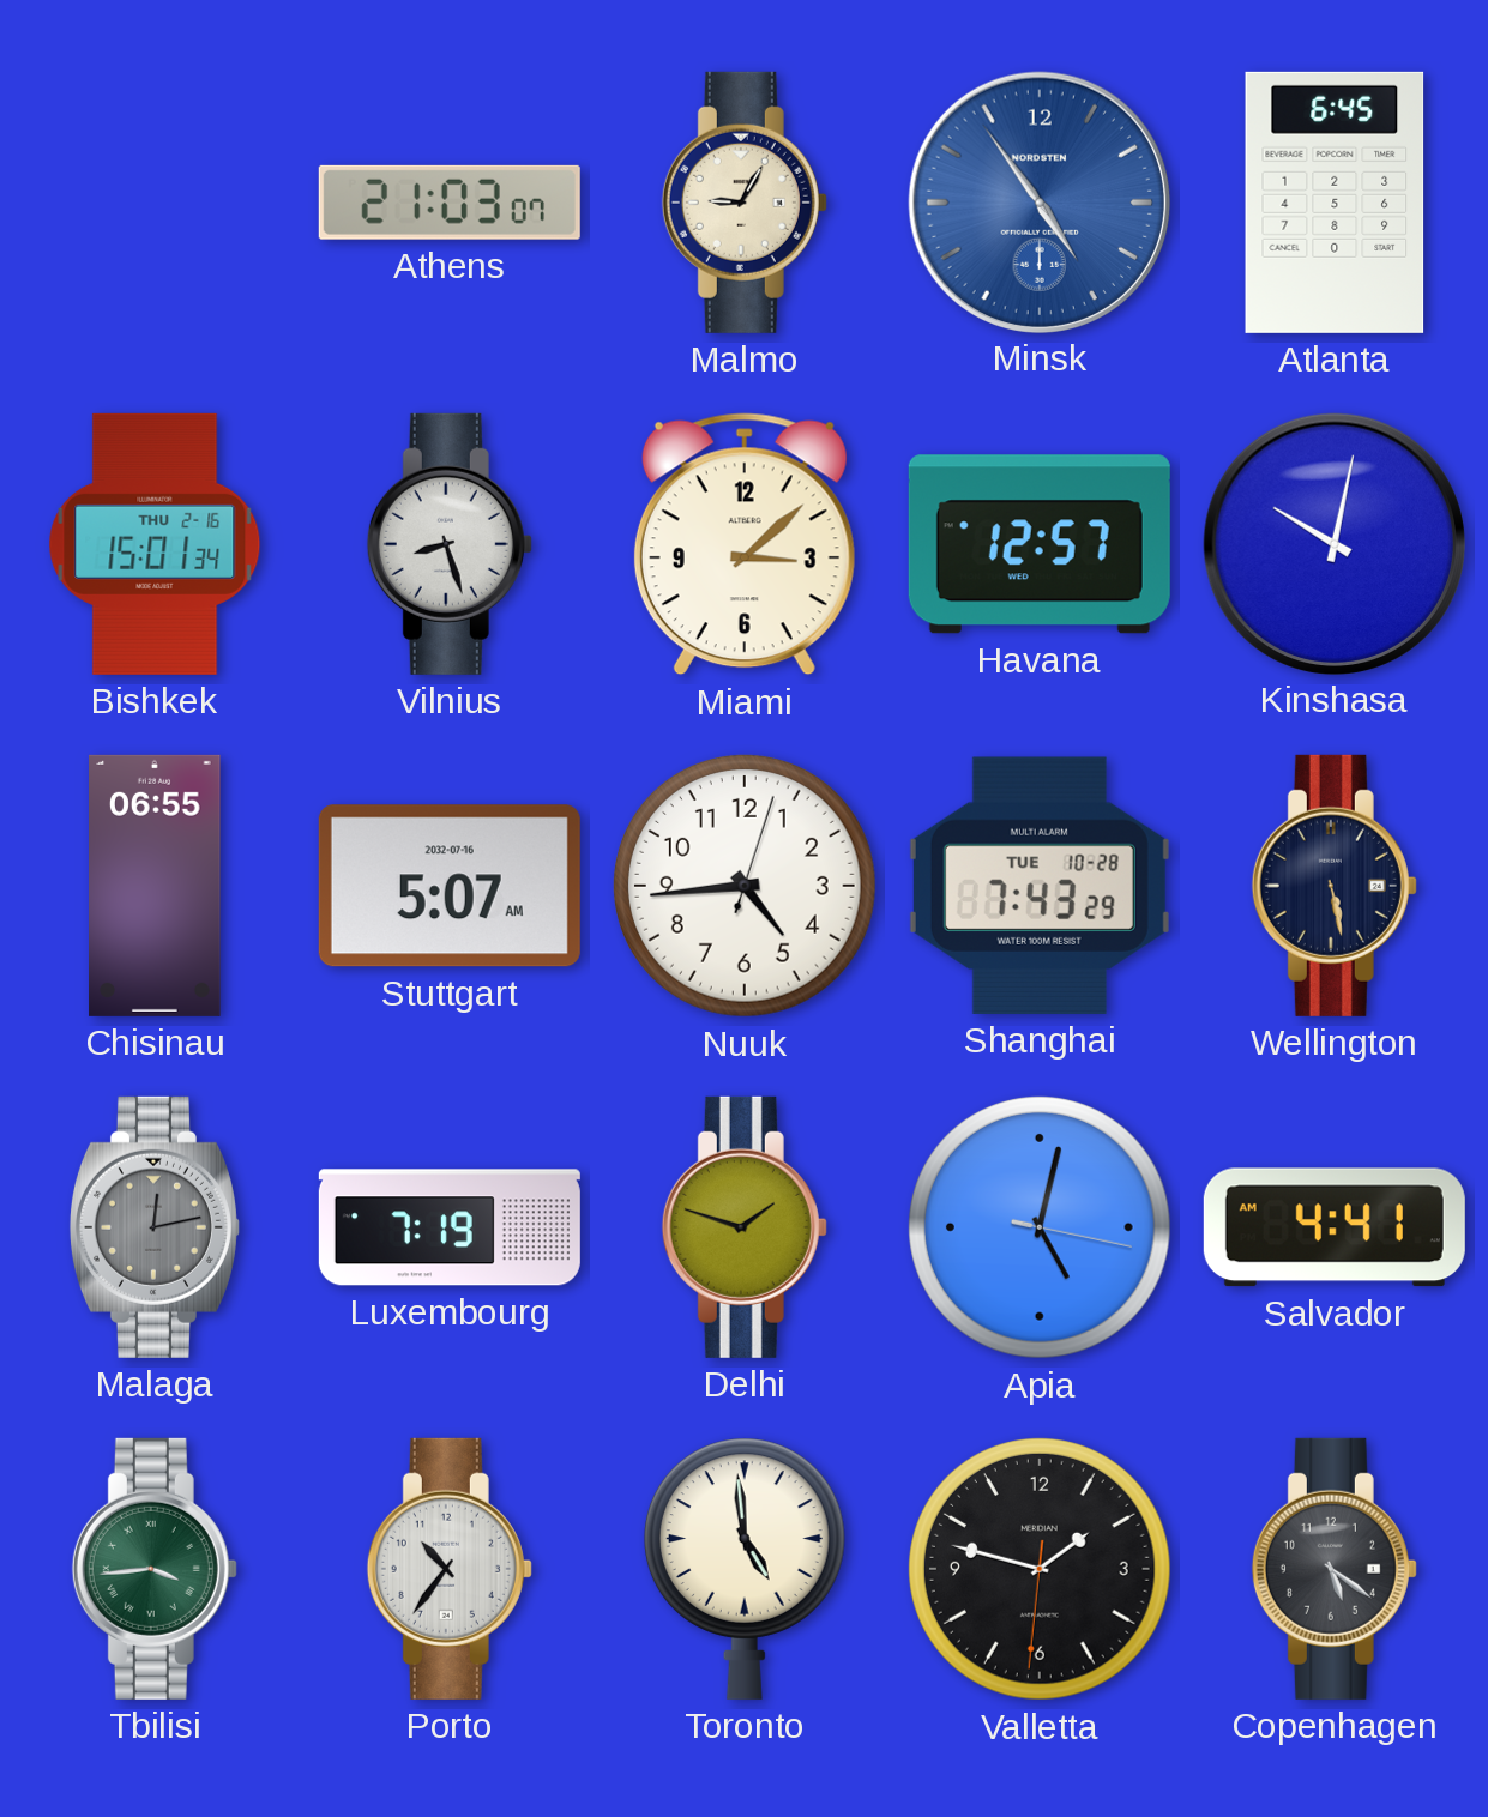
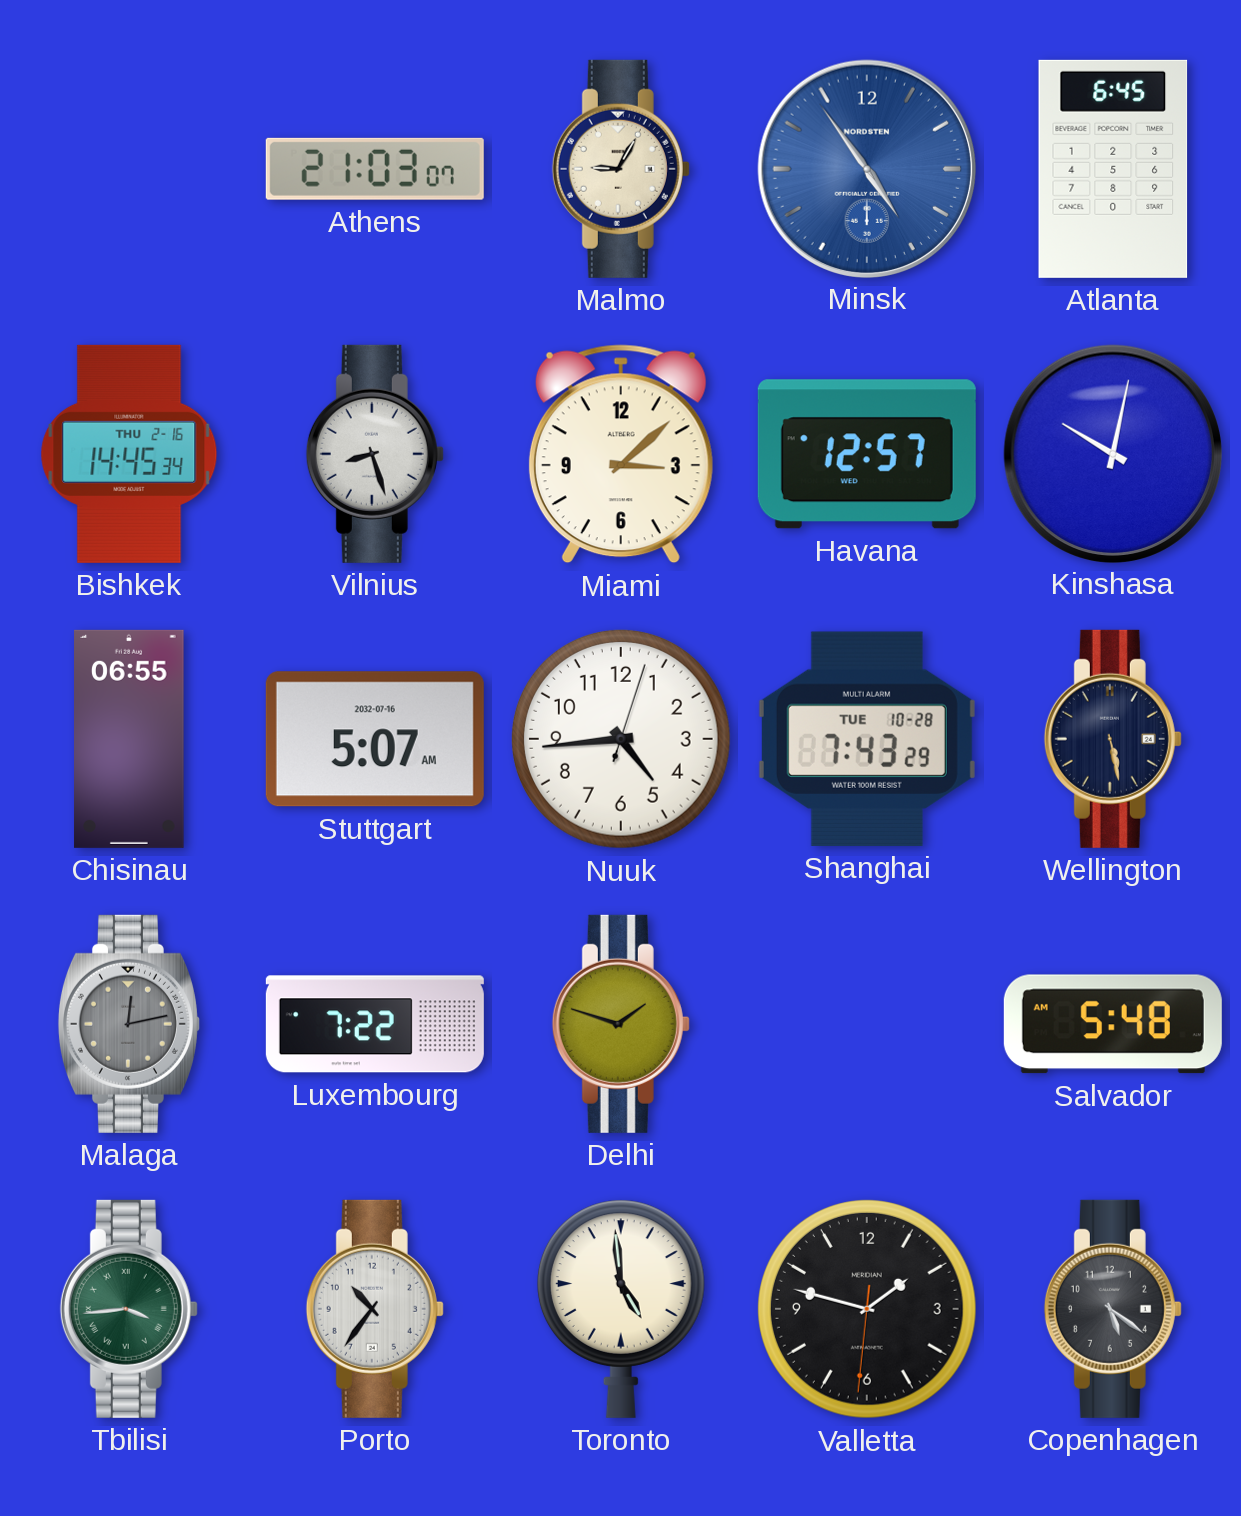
Bishkek: 15:01 -> 14:45 (129, 454)
Luxembourg: 7:19 -> 7:22 (375, 1024)
Apia: 5:02 -> none (1040, 1227)
Salvador: 4:41 -> 5:48 (1113, 1024)
